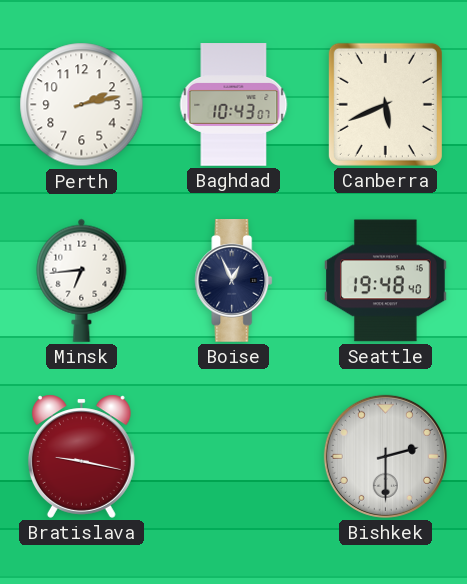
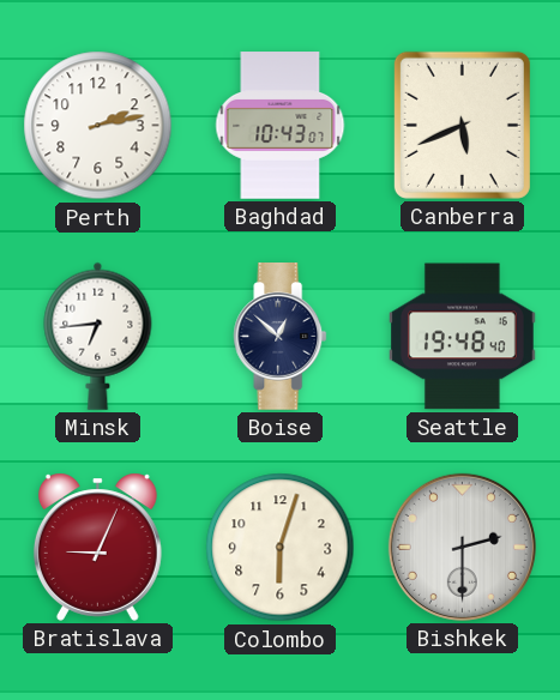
Boise: 12:56 -> 12:52 (281, 337)
Bratislava: 9:17 -> 9:04 (97, 547)
Colombo: none -> 6:03 (281, 548)
